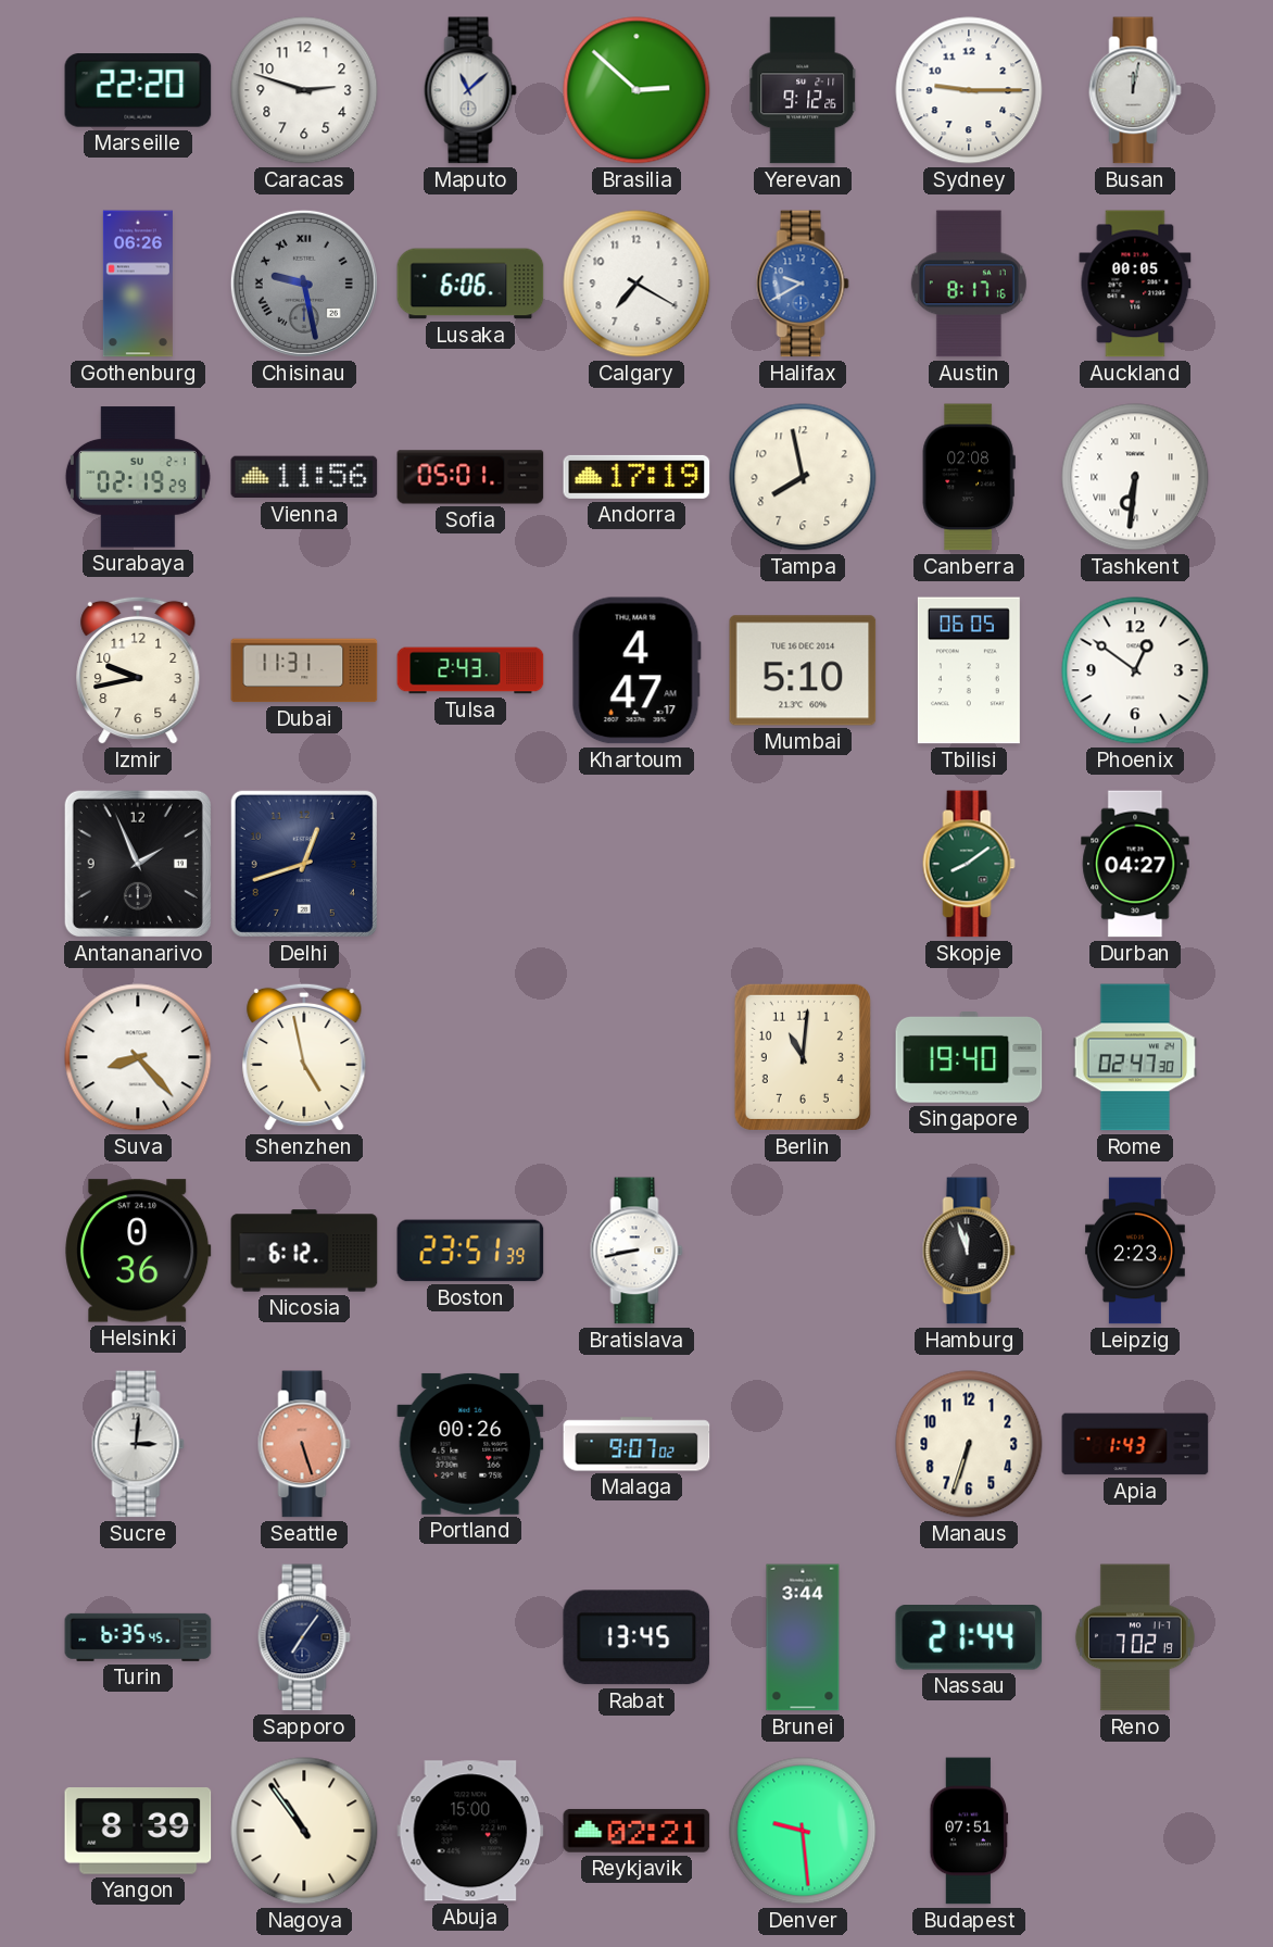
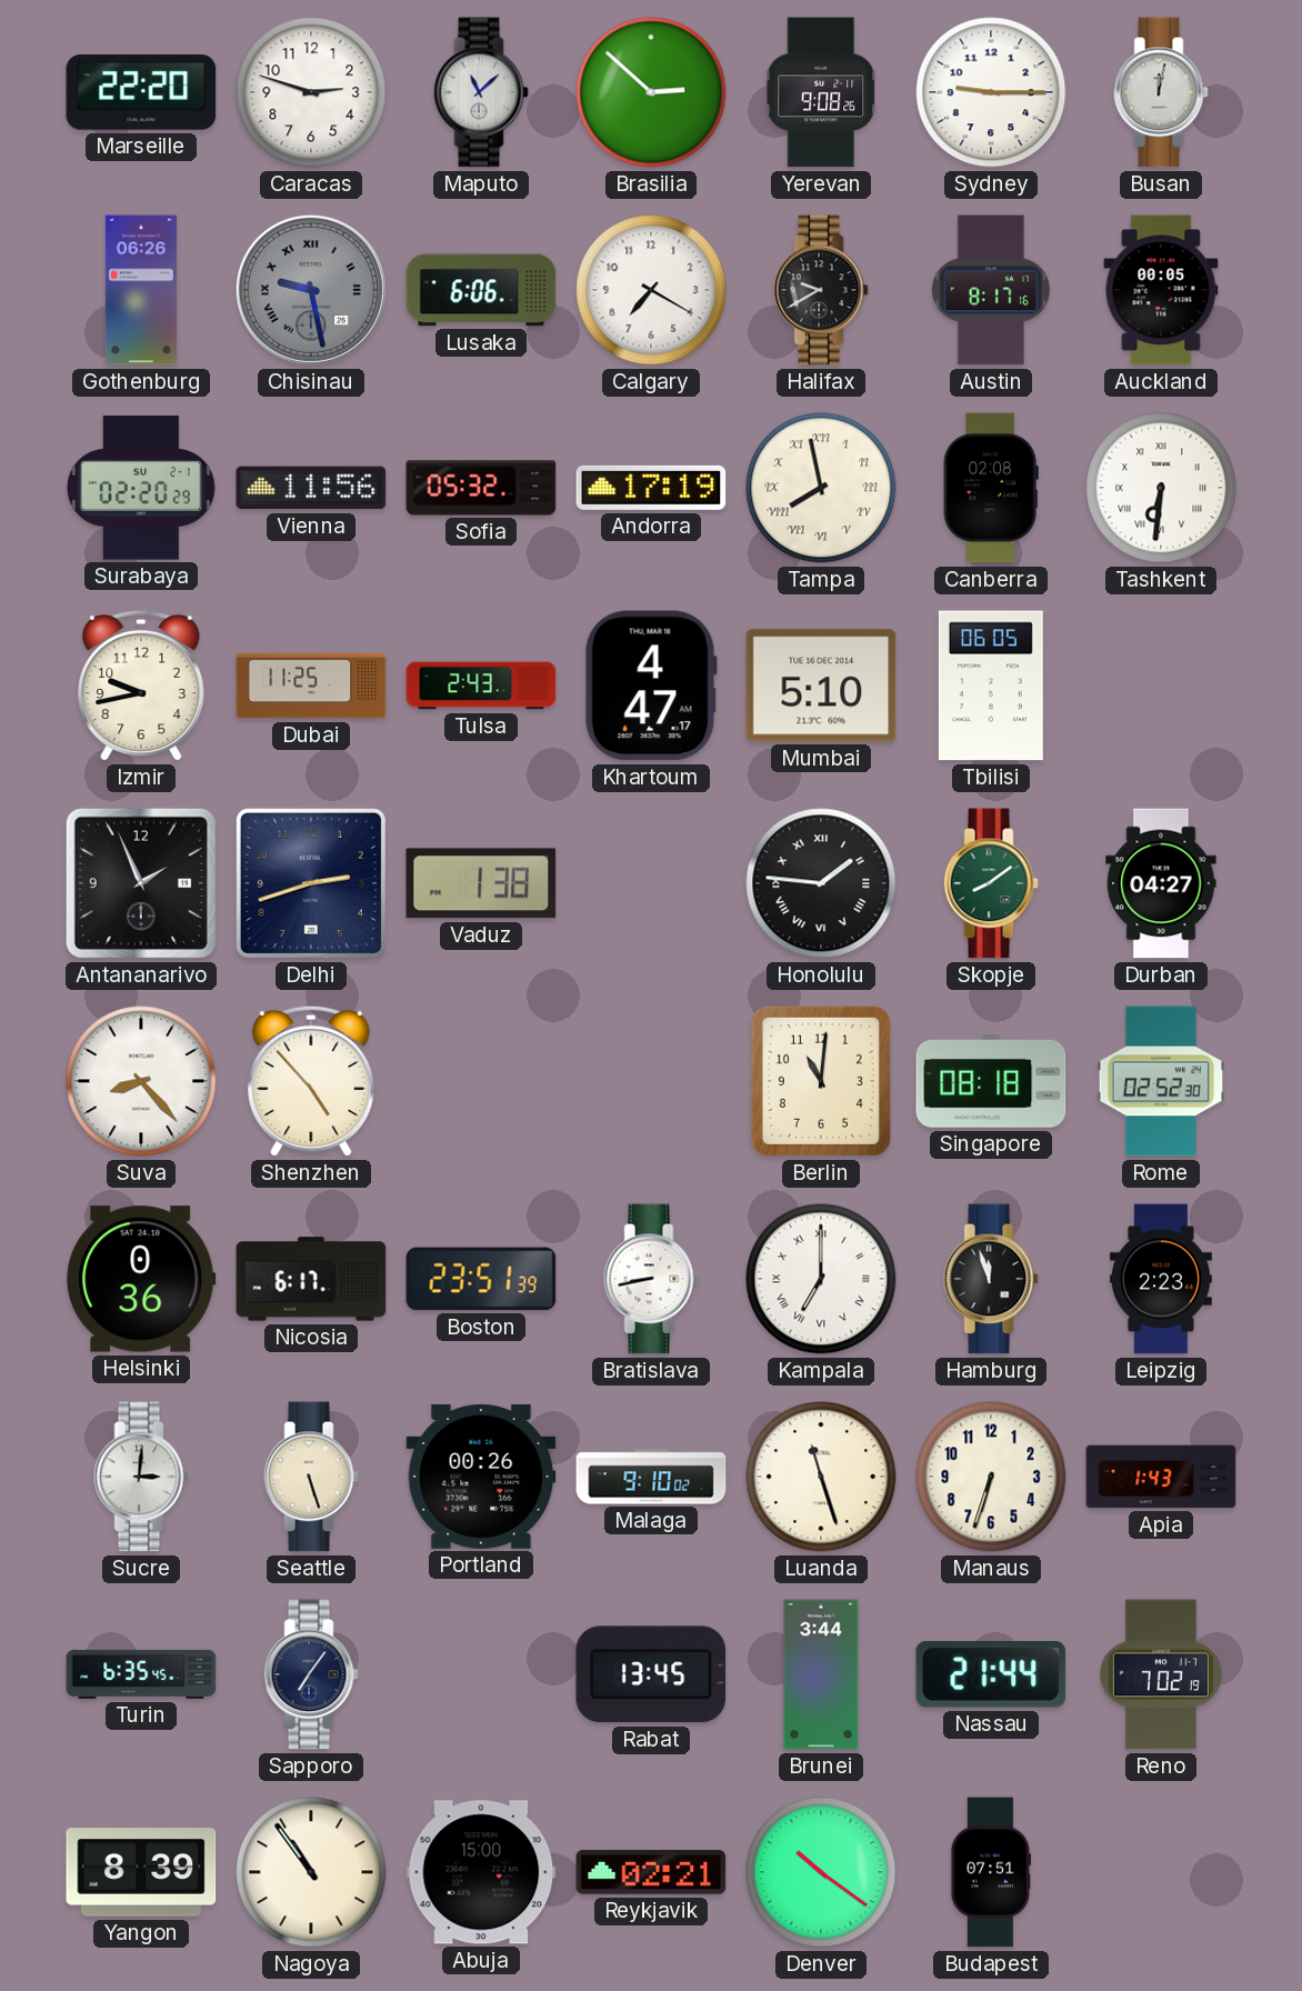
Yerevan: 9:12 -> 9:08 (822, 92)
Halifax dial: blue -> black (821, 290)
Surabaya: 02:19 -> 02:20 (141, 488)
Sofia: 05:01 -> 05:32 (481, 488)
Tampa numerals: Arabic -> Roman (821, 488)
Dubai: 11:31 -> 11:25 (311, 686)
Phoenix: 12:51 -> none (1135, 670)
Delhi: 12:42 -> 2:42 (311, 883)
Vaduz: none -> 1:38 (481, 883)
Honolulu: none -> 1:46 (821, 883)
Shenzhen: 4:58 -> 4:53 (311, 1081)
Singapore: 19:40 -> 08:18 (991, 1082)
Rome: 02:47 -> 02:52 (1161, 1081)
Nicosia: 6:12 -> 6:17 (311, 1279)
Kampala: none -> 7:00 (821, 1279)
Seattle dial: salmon -> cream (311, 1477)
Malaga: 9:07 -> 9:10 (651, 1477)
Luanda: none -> 11:27 (821, 1477)
Denver: 9:29 -> 10:21 (821, 1872)
